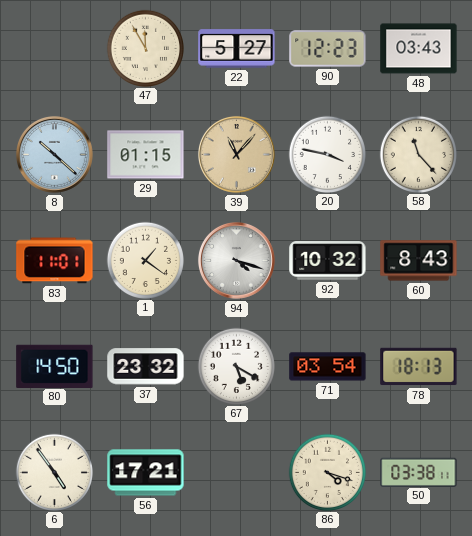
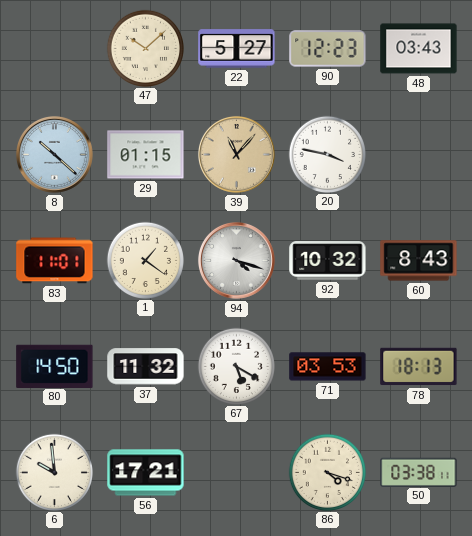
47: 11:55 -> 10:08 (145, 48)
58: 11:23 -> none (418, 154)
37: 23:32 -> 11:32 (146, 367)
71: 03:54 -> 03:53 (328, 367)
6: 4:54 -> 9:59 (54, 472)
